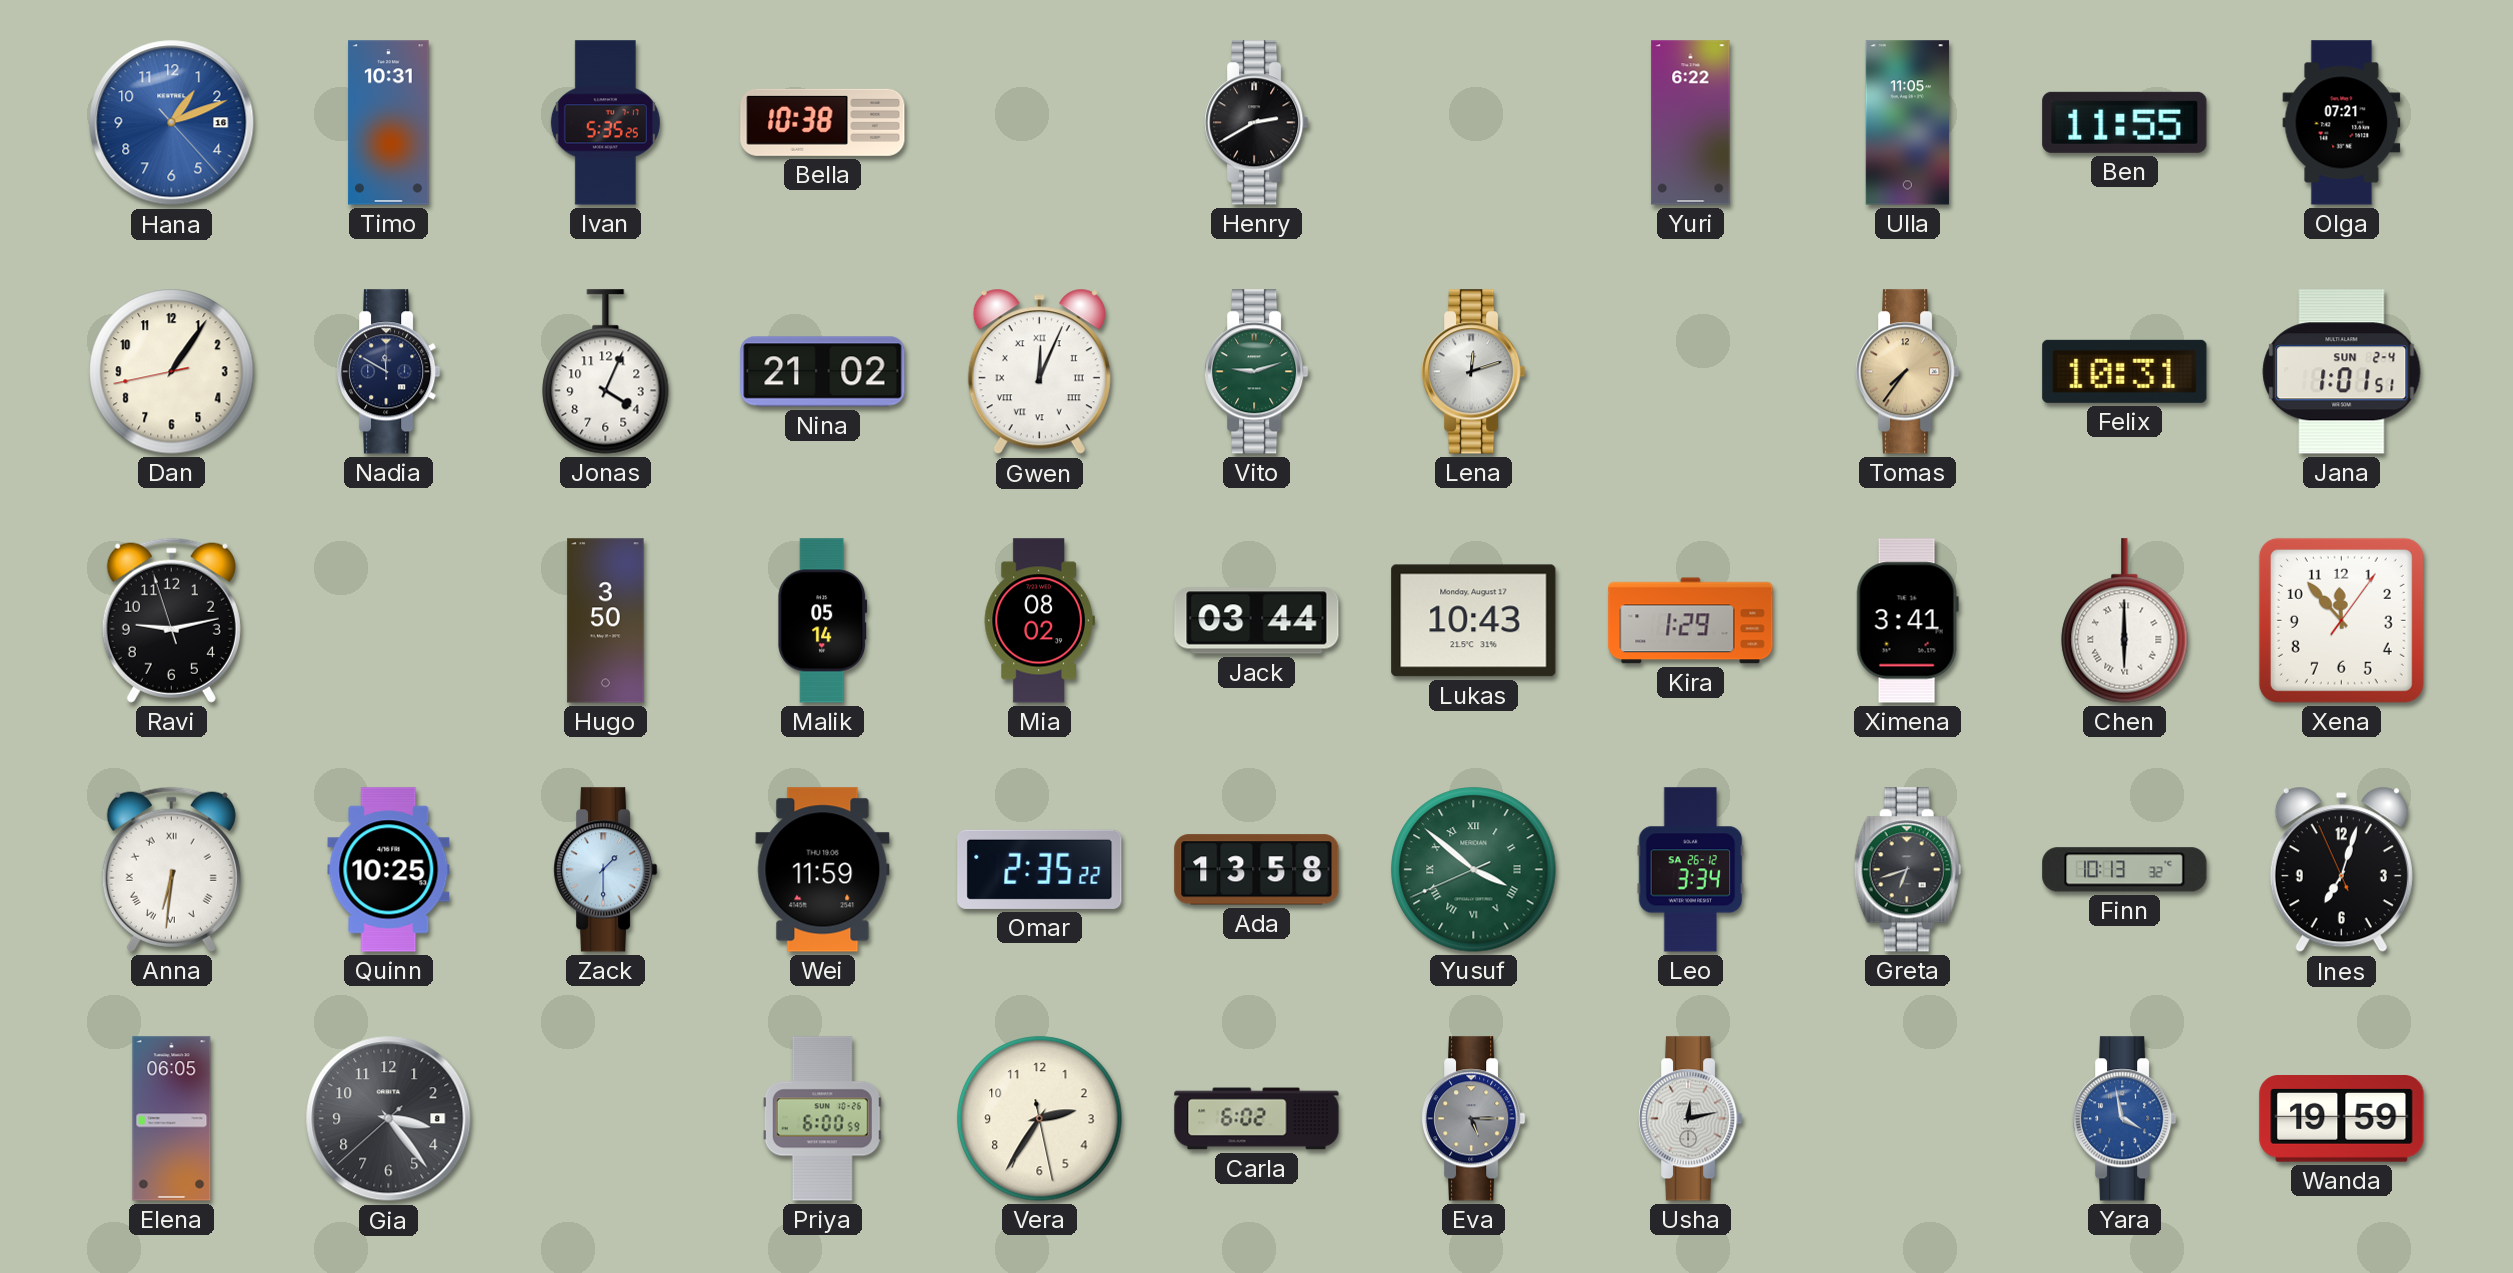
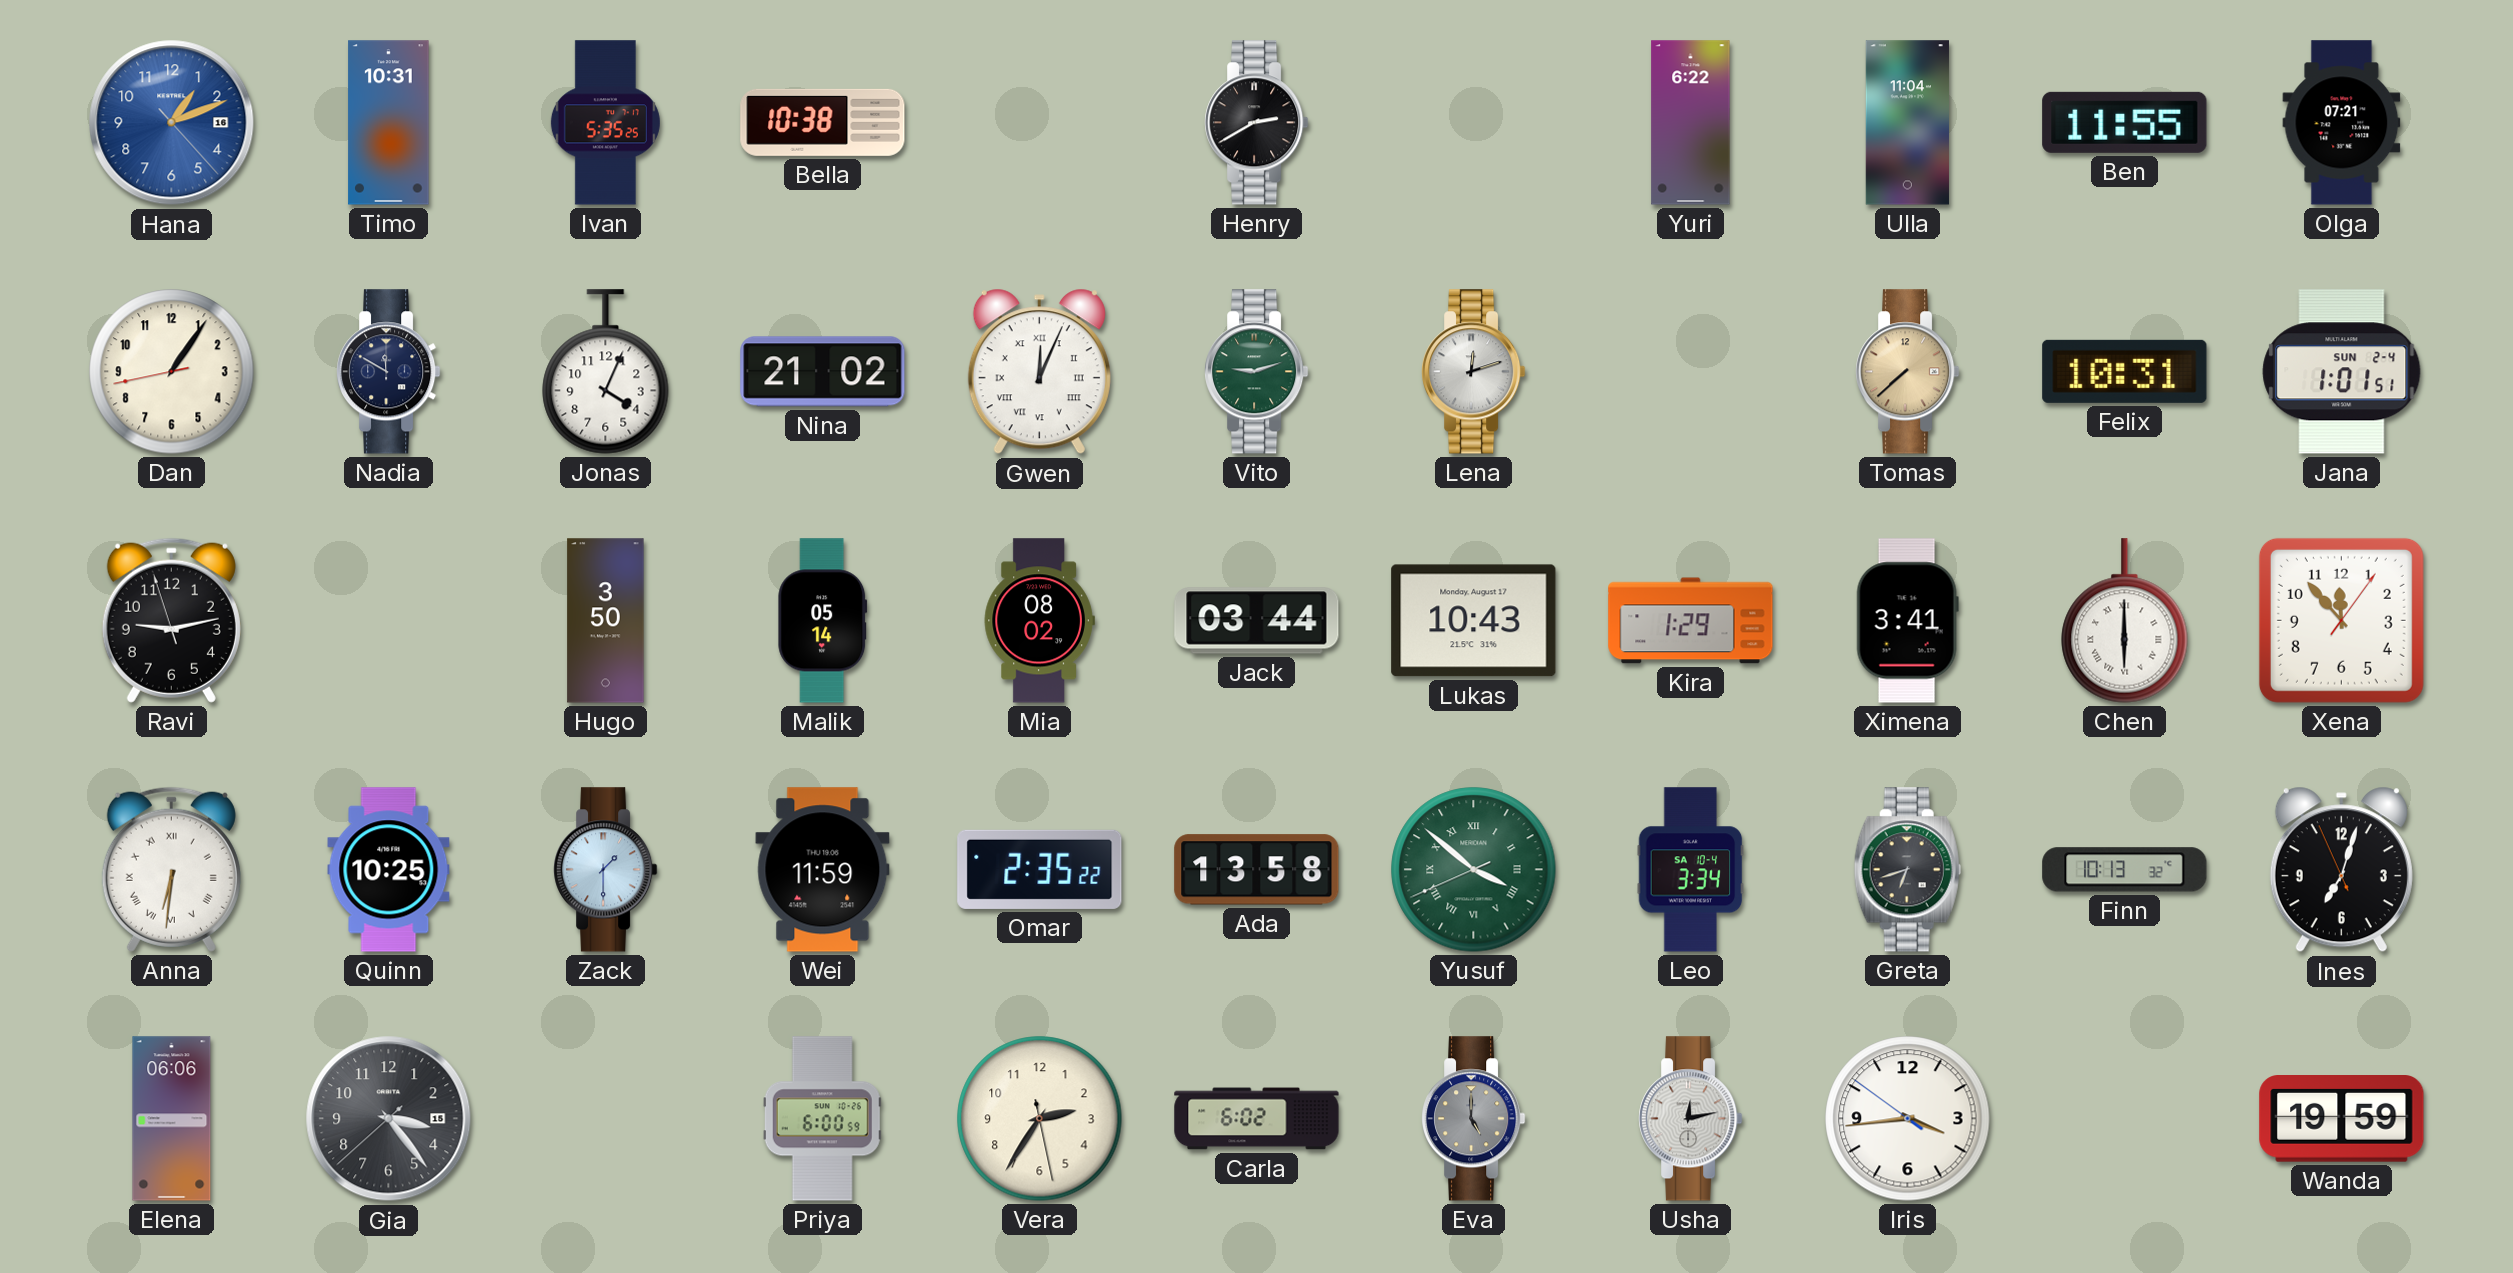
Ulla: 11:05 -> 11:04 (1907, 123)
Tomas: 7:36 -> 7:38 (1908, 372)
Leo date: SA 26-12 -> SA 10-4 (1691, 870)
Elena: 06:05 -> 06:06 (172, 1119)
Gia date: 8 -> 15 (389, 1119)
Eva: 5:15 -> 5:00 (1474, 1119)
Iris: none -> 3:43 (1908, 1119)
Yara: 3:58 -> none (2125, 1119)
